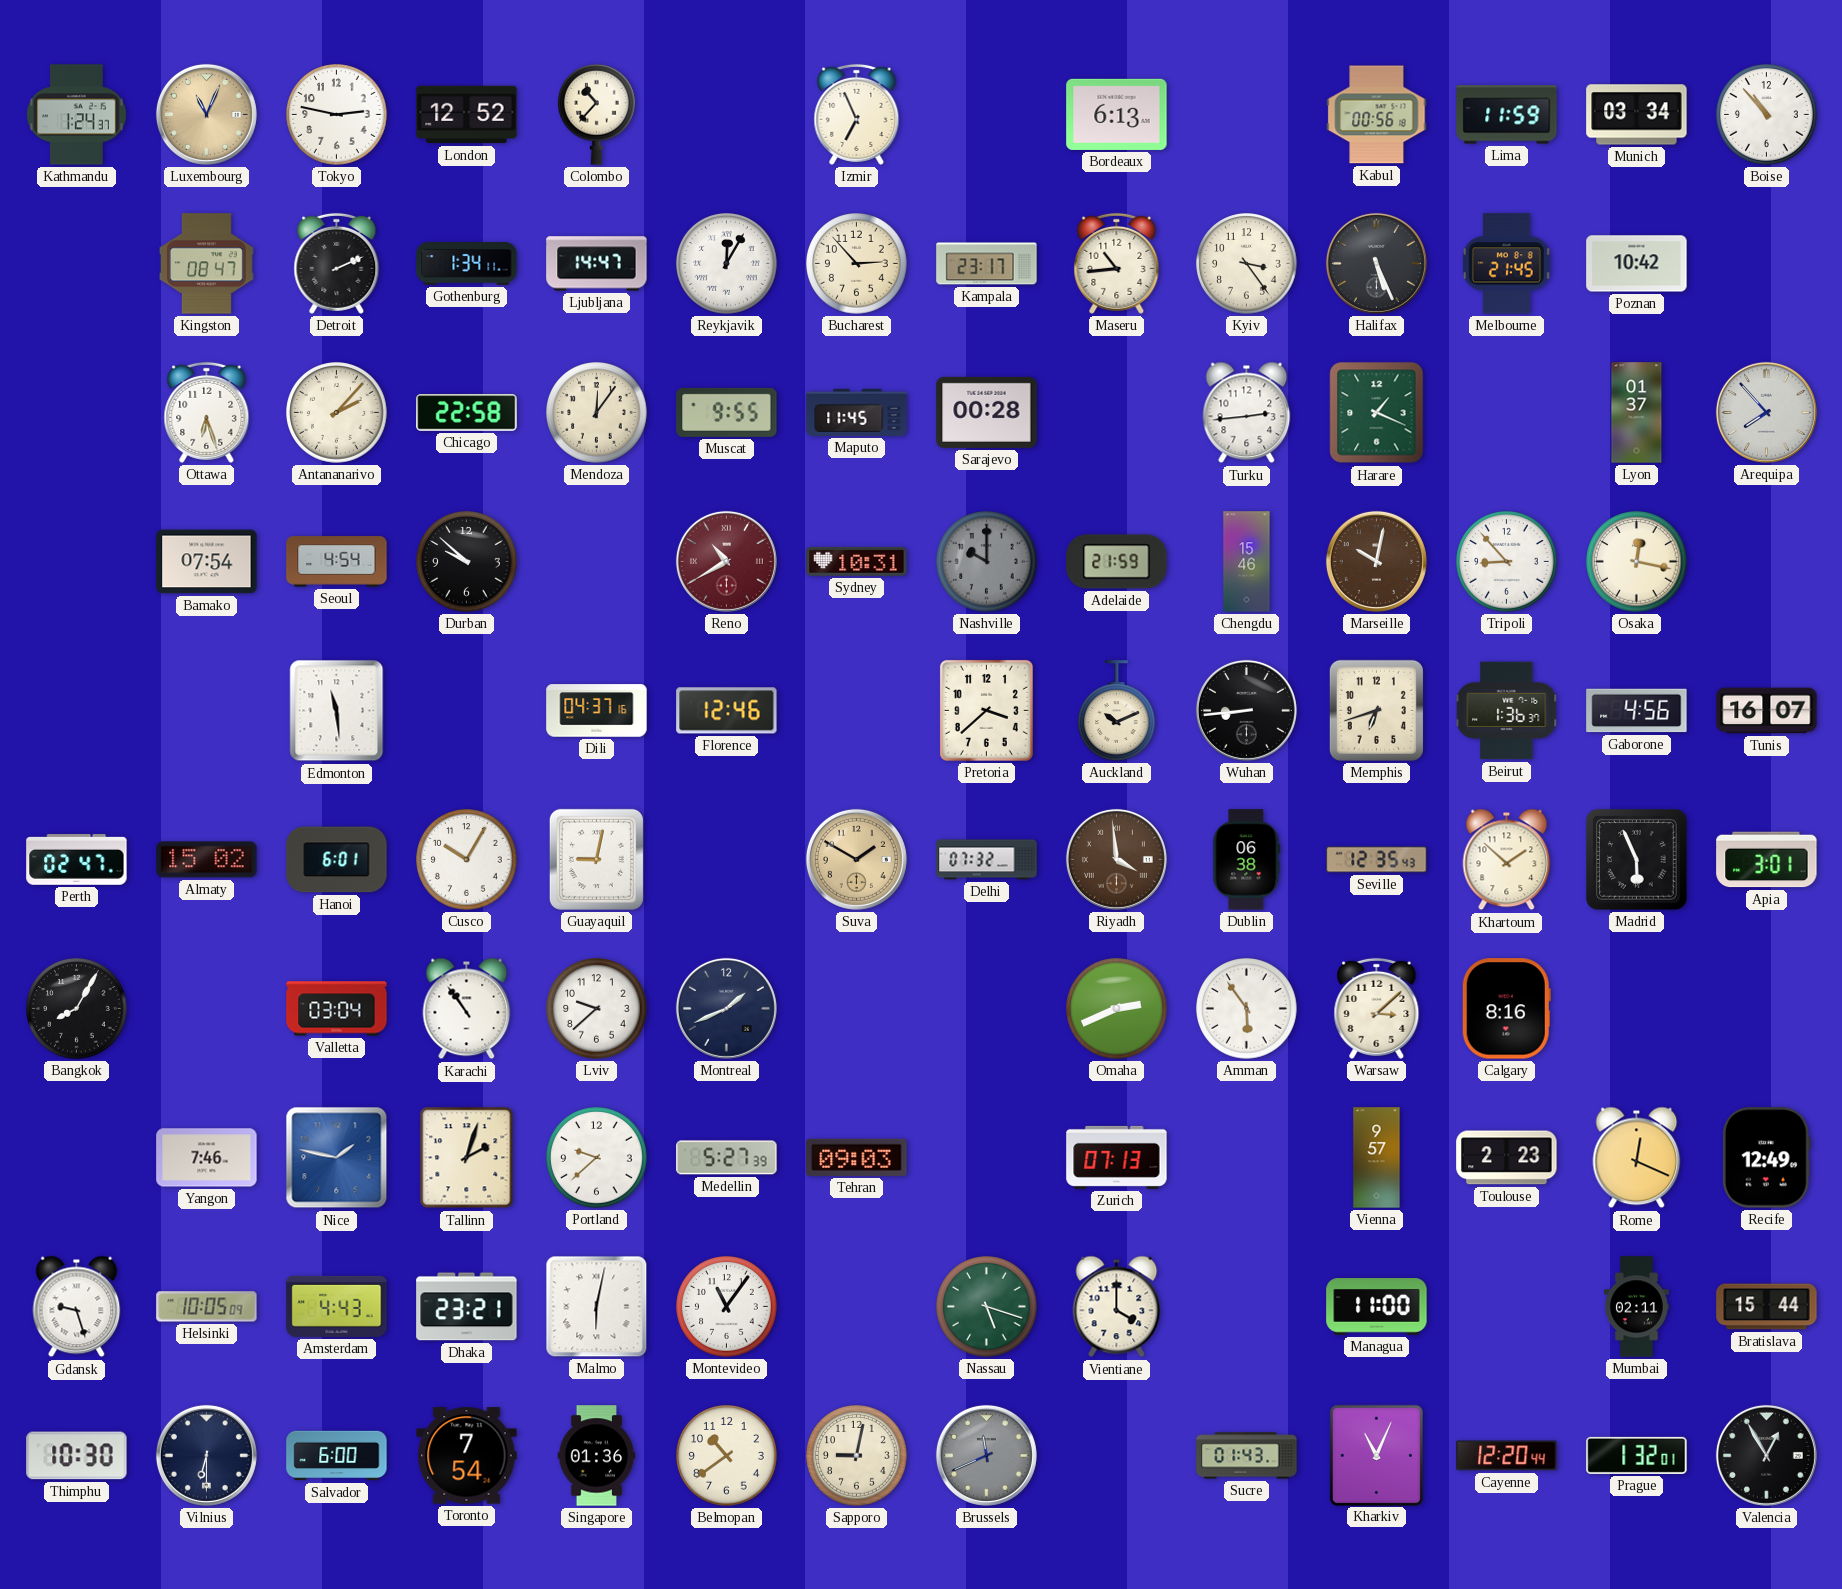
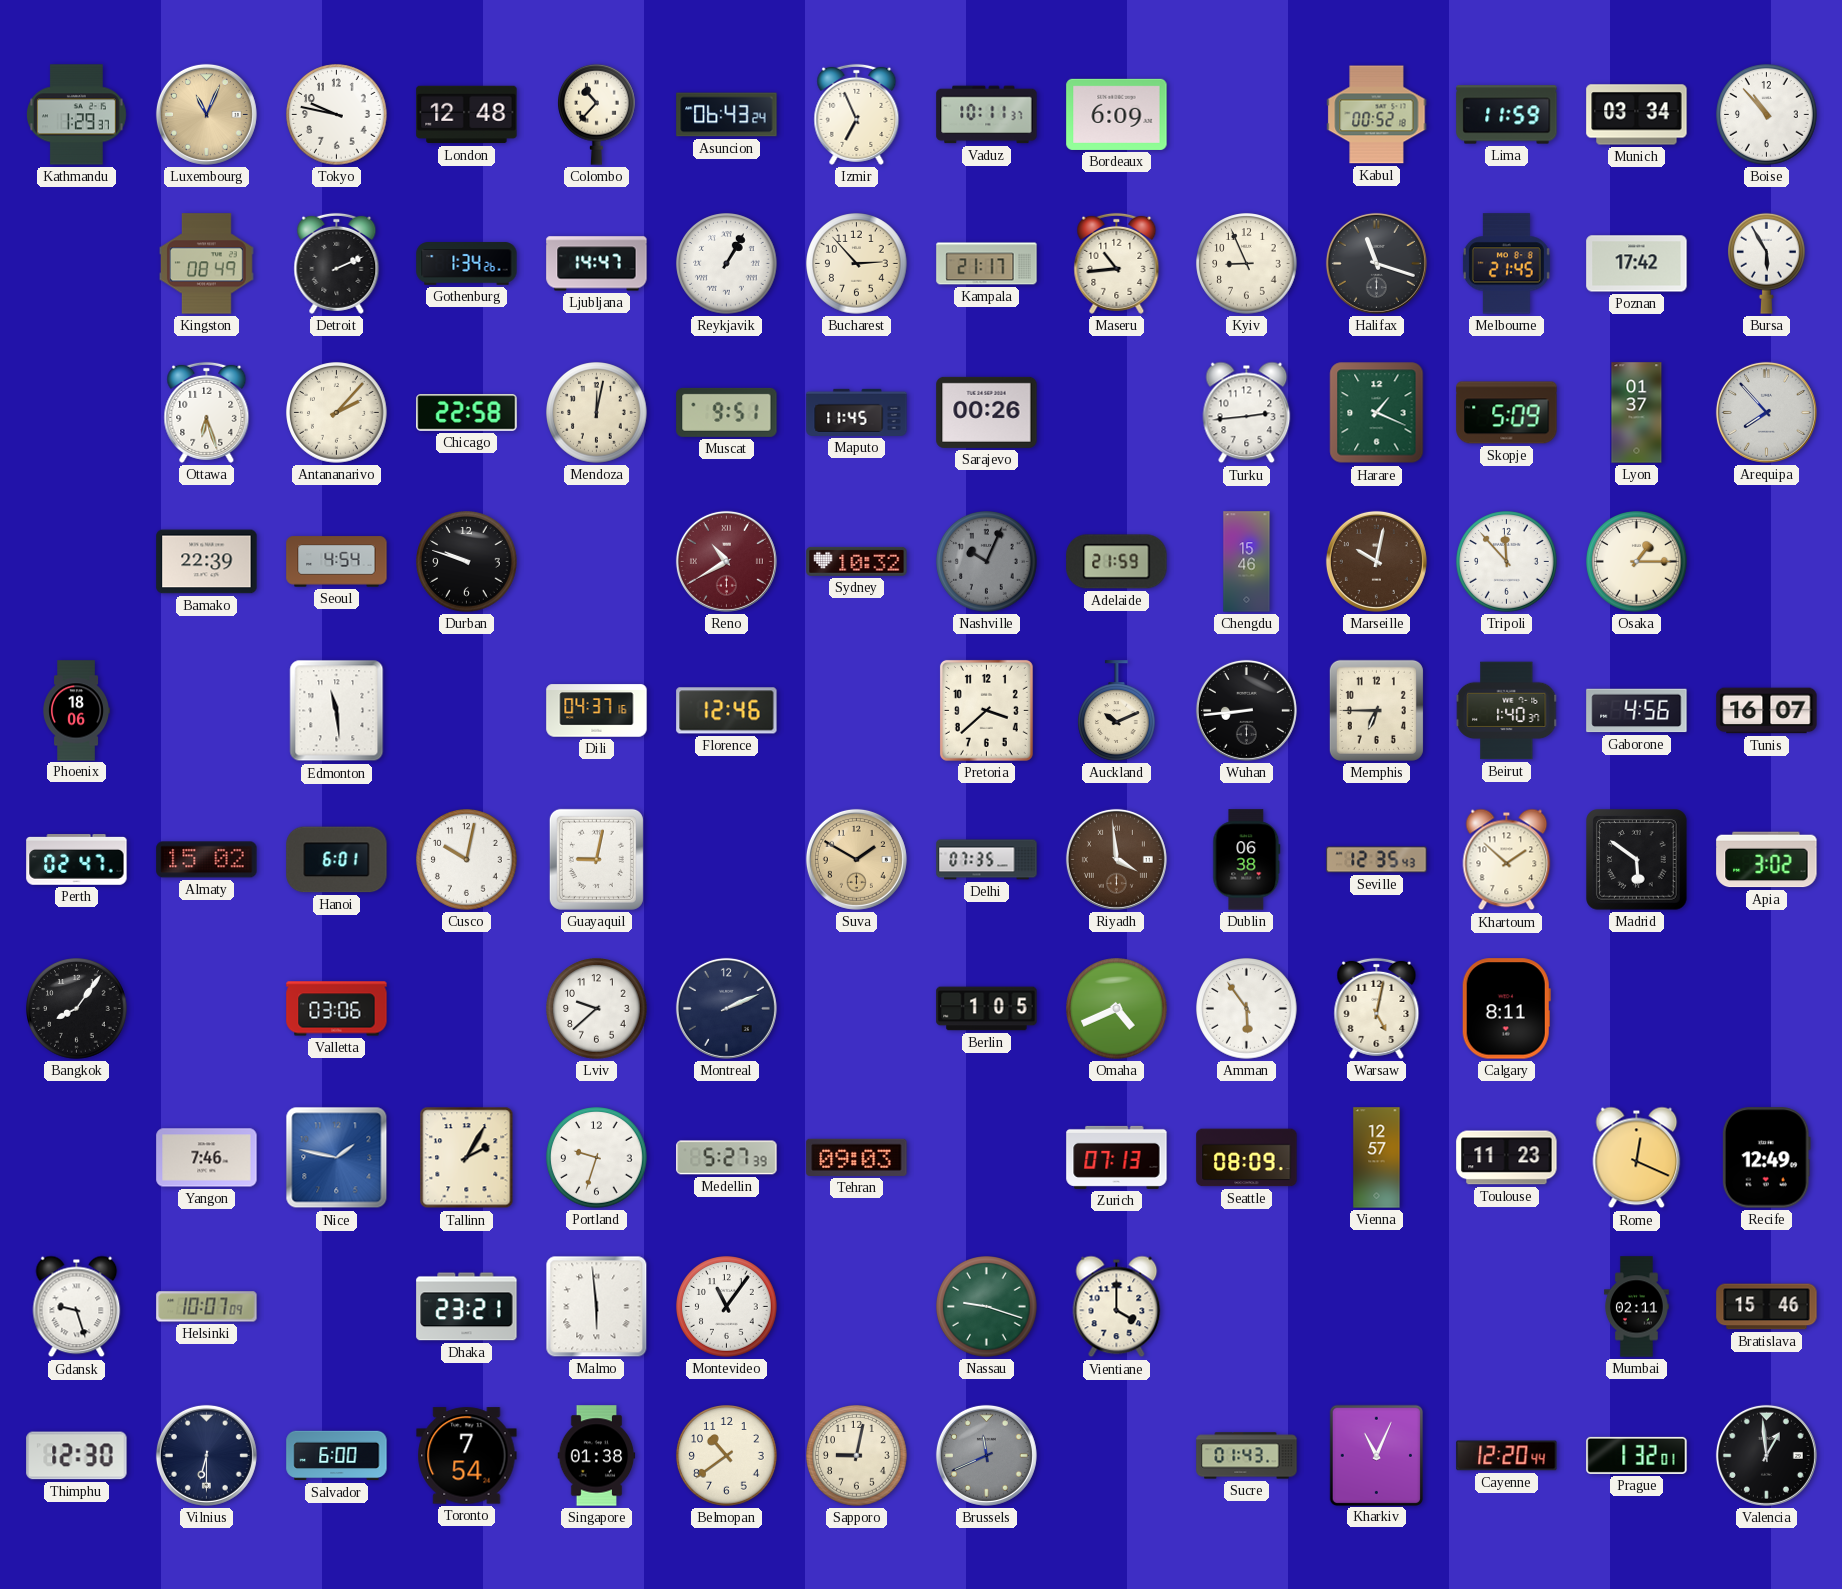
Kathmandu: 1:24 -> 1:29 (77, 115)
Tokyo: 2:47 -> 9:47 (337, 115)
London: 12:52 -> 12:48 (467, 115)
Asuncion: none -> 06:43 (727, 115)
Vaduz: none -> 10:11 (987, 115)
Bordeaux: 6:13 -> 6:09 (1117, 114)
Kabul: 00:56 -> 00:52 (1377, 115)
Kingston: 08:47 -> 08:49 (207, 264)
Gothenburg: 1:34:11 -> 1:34:26 (467, 264)
Reykjavik: 12:05 -> 1:05 (727, 264)
Kampala: 23:17 -> 21:17 (987, 264)
Kyiv: 3:24 -> 8:56 (1247, 264)
Halifax: 5:26 -> 11:18 (1376, 263)
Poznan: 10:42 -> 17:42 (1637, 264)
Bursa: none -> 5:55 (1767, 263)
Mendoza: 12:06 -> 12:02 (597, 413)
Muscat: 9:55 -> 9:51 (727, 412)
Sarajevo: 00:28 -> 00:26 (987, 412)
Skopje: none -> 5:09 (1507, 413)
Bamako: 07:54 -> 22:39 (207, 562)
Durban: 9:52 -> 9:48 (467, 562)
Sydney: 10:31 -> 10:32 (857, 561)
Nashville: 10:00 -> 10:04 (987, 562)
Tripoli: 8:53 -> 11:53 (1507, 562)
Osaka: 12:17 -> 1:15 (1637, 562)
Phoenix: none -> 18:06 (76, 711)
Memphis: 6:42 -> 6:45 (1376, 710)
Beirut: 1:36 -> 1:40 (1507, 711)
Cusco: 10:05 -> 10:02 (467, 860)
Delhi: 07:32 -> 07:35 (987, 860)
Madrid: 5:56 -> 5:51 (1637, 860)
Apia: 3:01 -> 3:02 (1767, 860)
Bangkok: 8:05 -> 8:06 (77, 1009)
Valletta: 03:04 -> 03:06 (337, 1009)
Karachi: 10:54 -> none (467, 1009)
Montreal: 1:41 -> 2:11 (726, 1008)
Berlin: none -> 1:05 (987, 1009)
Omaha: 2:41 -> 4:41 (1117, 1009)
Warsaw: 3:08 -> 5:02 (1377, 1008)
Calgary: 8:16 -> 8:11 (1506, 1009)
Tallinn: 2:03 -> 2:05 (467, 1158)
Portland: 9:38 -> 9:33 (597, 1158)
Seattle: none -> 08:09 (1247, 1158)
Vienna: 9:57 -> 12:57 (1377, 1158)
Toulouse: 2:23 -> 11:23 (1507, 1158)
Helsinki: 10:05 -> 10:07 (207, 1307)
Amsterdam: 4:43 -> none (337, 1306)
Malmo: 6:02 -> 5:59 (597, 1307)
Nassau: 5:18 -> 9:18 (987, 1307)
Managua: 11:00 -> none (1377, 1307)
Bratislava: 15:44 -> 15:46 (1767, 1307)
Thimphu: 10:30 -> 12:30 (77, 1456)
Singapore: 01:36 -> 01:38 (597, 1456)
Valencia: 12:55 -> 12:59 (1766, 1455)
